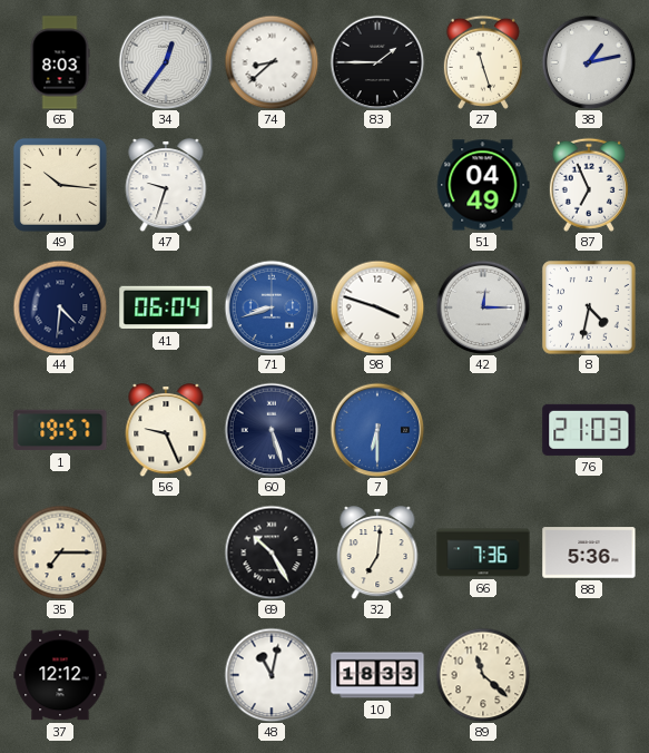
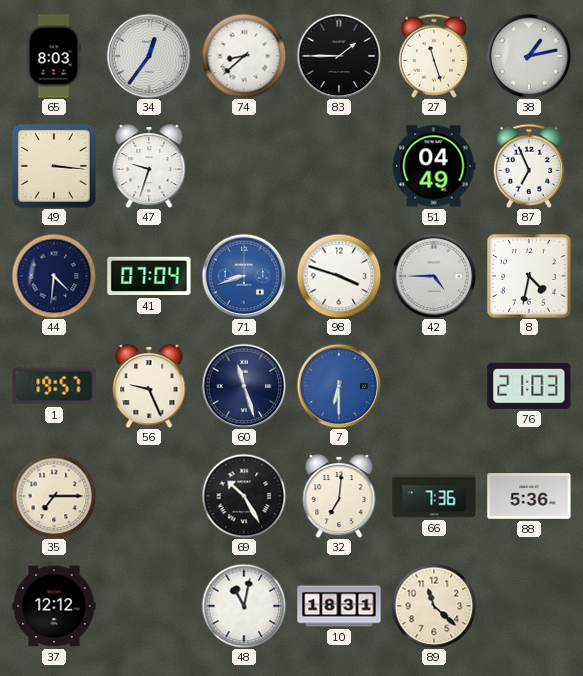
49: 10:16 -> 3:16 (54, 166)
41: 06:04 -> 07:04 (149, 276)
42: 12:15 -> 4:45 (434, 276)
60: 5:27 -> 11:27 (244, 386)
10: 18:33 -> 18:31 (339, 606)
